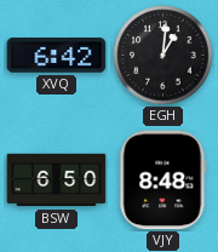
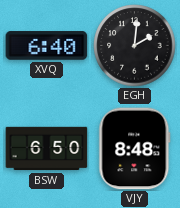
XVQ: 6:42 -> 6:40 (47, 46)
EGH: 1:01 -> 2:01 (135, 46)
